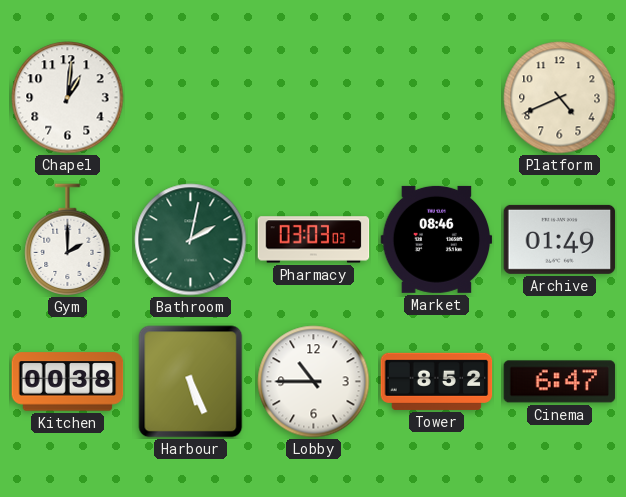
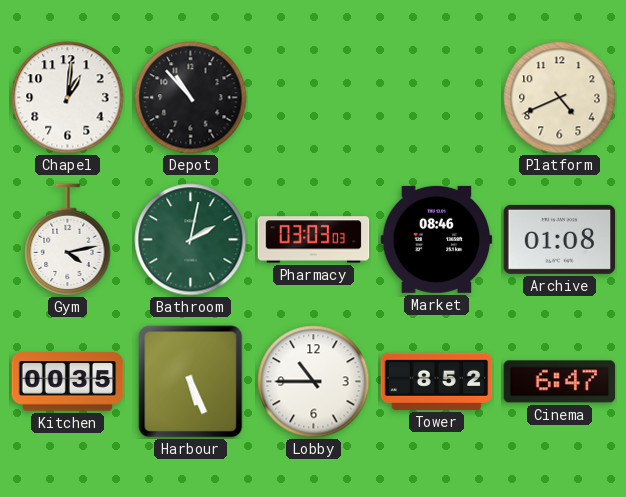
Depot: none -> 10:53 (191, 98)
Gym: 2:00 -> 4:13 (68, 239)
Archive: 01:49 -> 01:08 (560, 239)
Kitchen: 00:38 -> 00:35 (68, 382)
